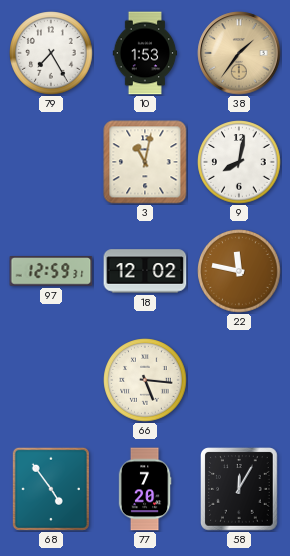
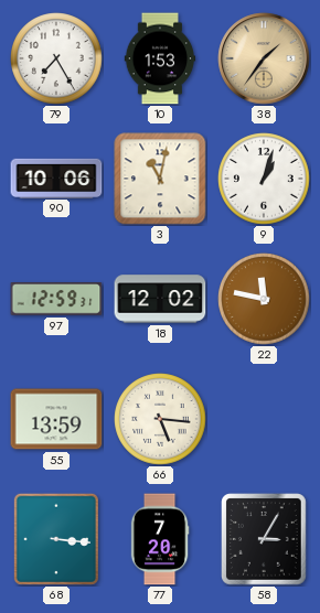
90: none -> 10:06 (56, 178)
9: 8:02 -> 1:03 (264, 179)
55: none -> 13:59 (56, 419)
68: 4:54 -> 3:16 (56, 539)
58: 12:05 -> 3:05 (264, 539)
